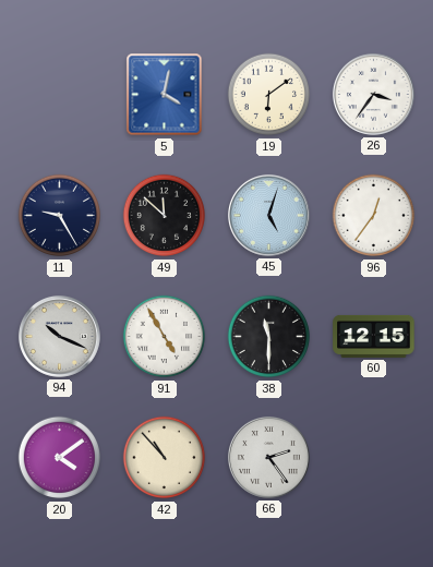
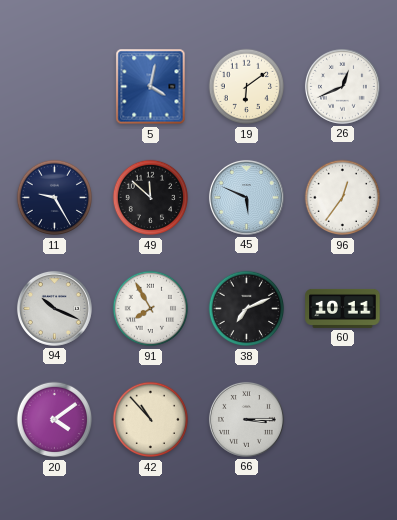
26: 3:36 -> 12:41 (342, 86)
45: 5:03 -> 5:49 (246, 197)
91: 4:55 -> 7:55 (151, 309)
38: 11:30 -> 7:11 (247, 309)
60: 12:15 -> 10:11 (343, 308)
66: 2:24 -> 3:15 (246, 419)
